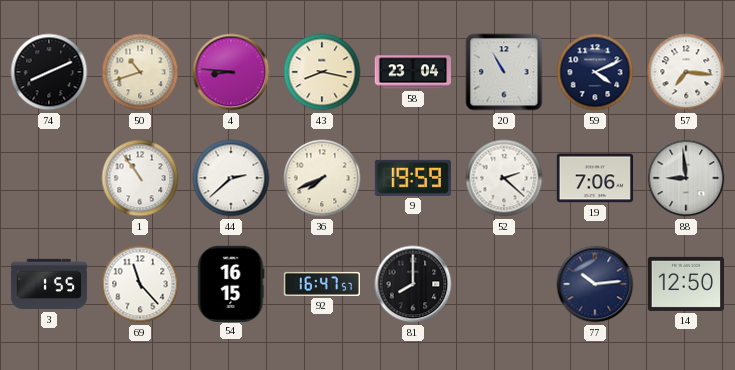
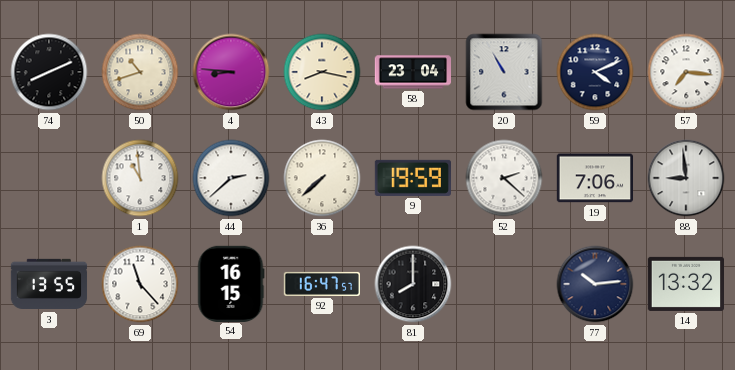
1: 10:54 -> 10:59 (140, 178)
36: 7:41 -> 7:38 (322, 178)
3: 1:55 -> 13:55 (49, 284)
14: 12:50 -> 13:32 (685, 284)
